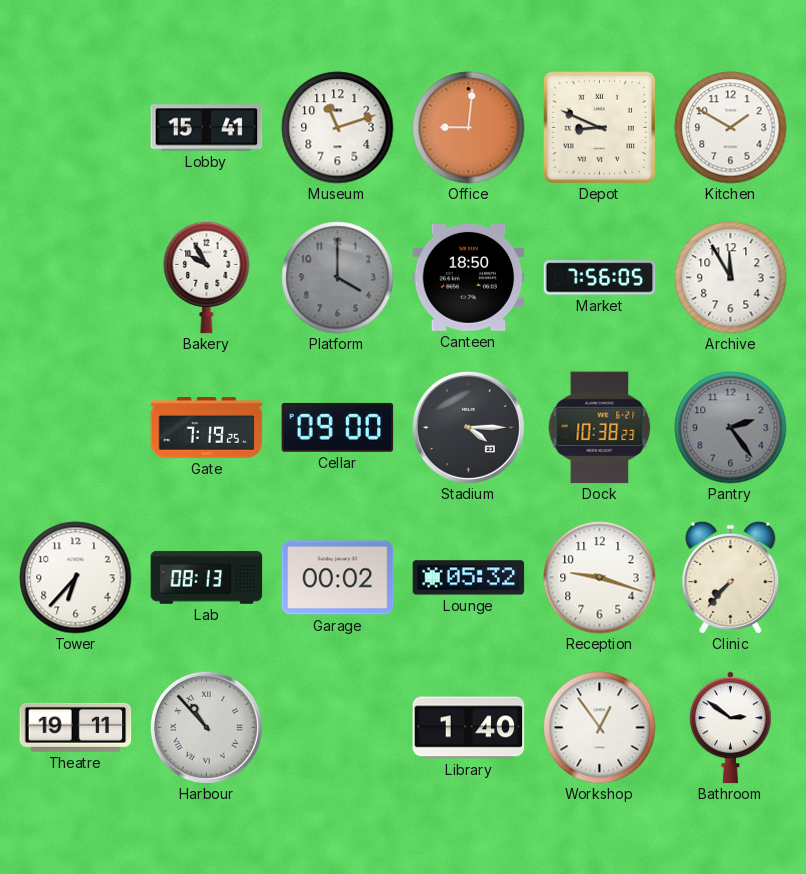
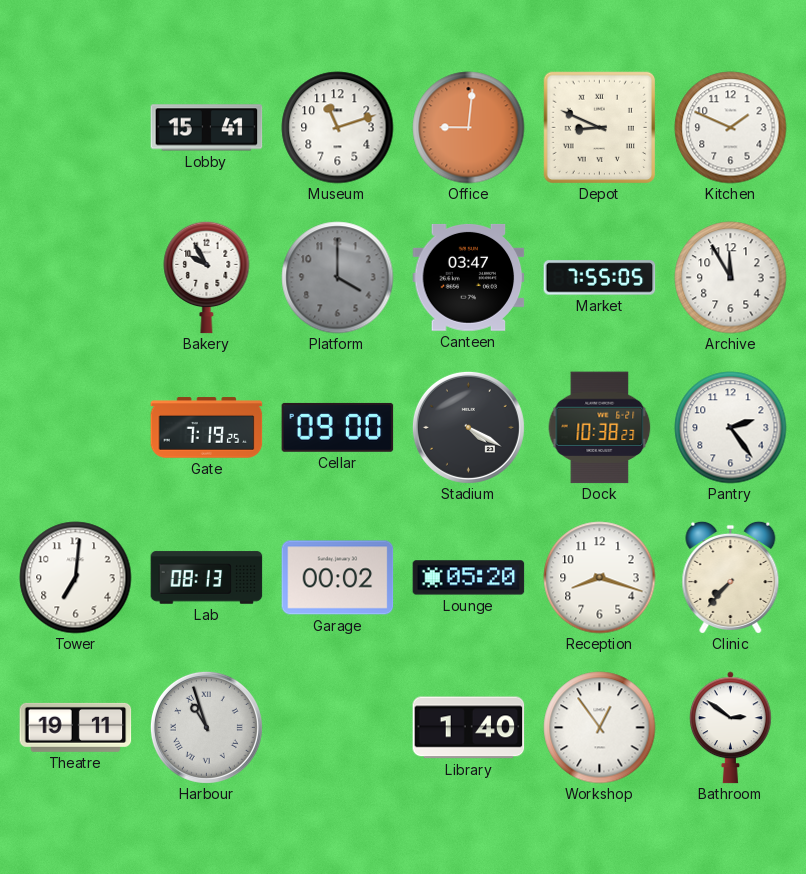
Kitchen: 1:50 -> 1:49 (731, 128)
Canteen: 18:50 -> 03:47 (469, 277)
Market: 7:56 -> 7:55 (600, 278)
Stadium: 4:15 -> 4:20 (468, 427)
Pantry dial: grey -> white (731, 428)
Tower: 6:37 -> 7:01 (76, 578)
Lounge: 05:32 -> 05:20 (469, 578)
Reception: 9:18 -> 8:18 (600, 578)
Harbour: 10:53 -> 10:57 (206, 727)
